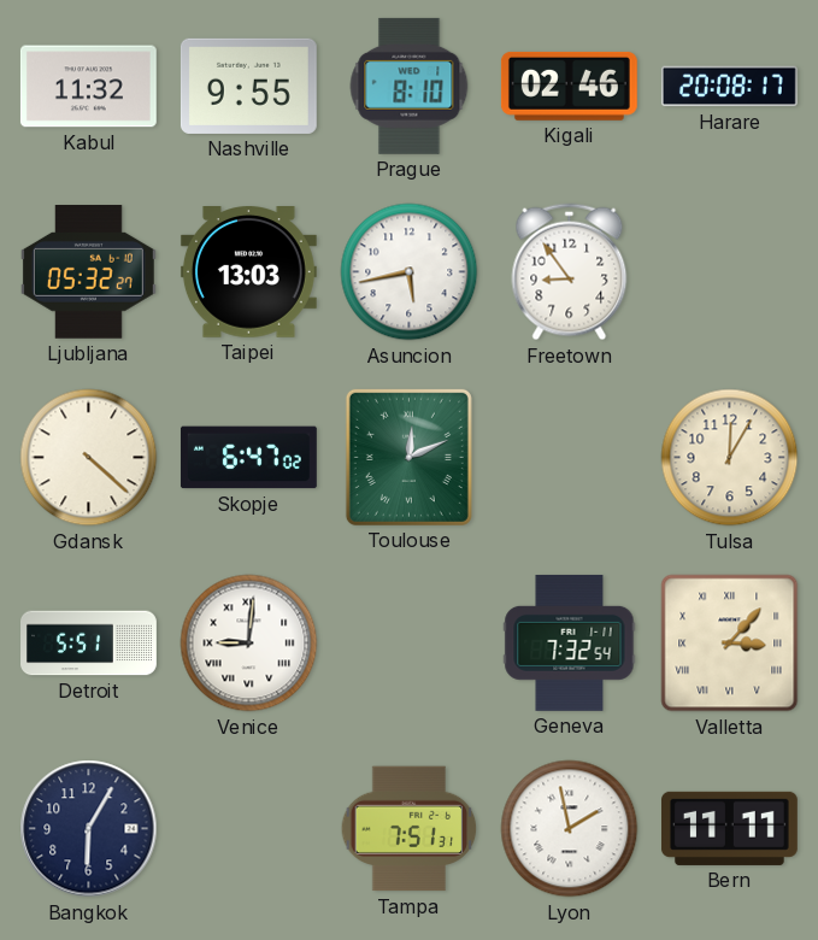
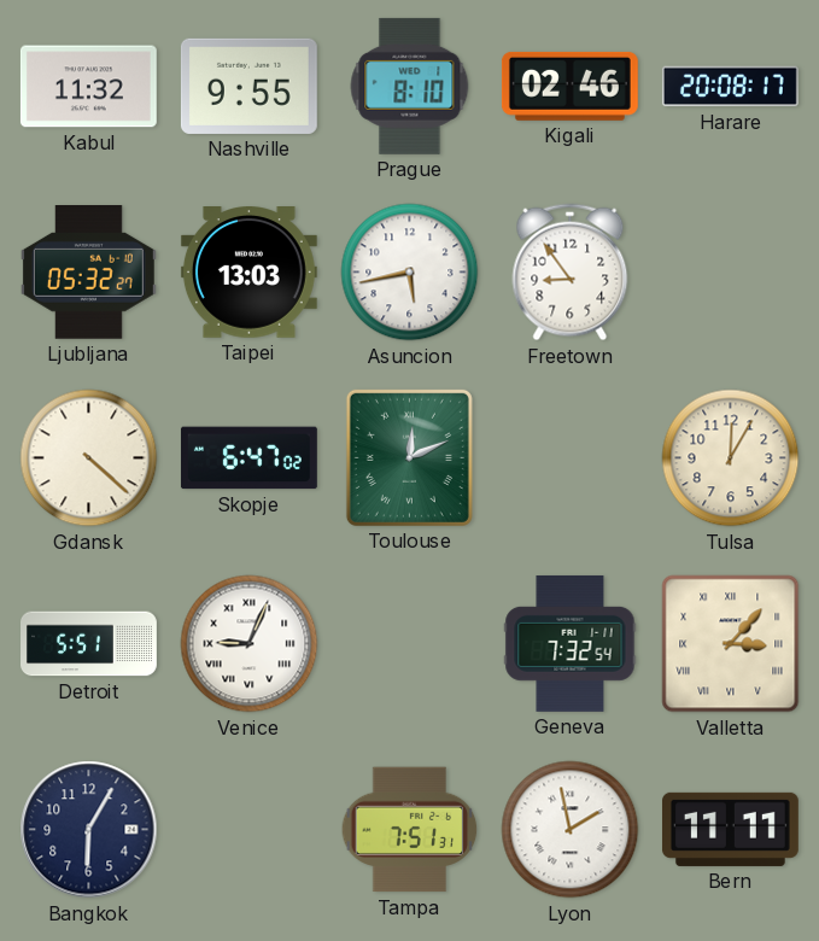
Venice: 9:01 -> 9:04 (250, 644)
